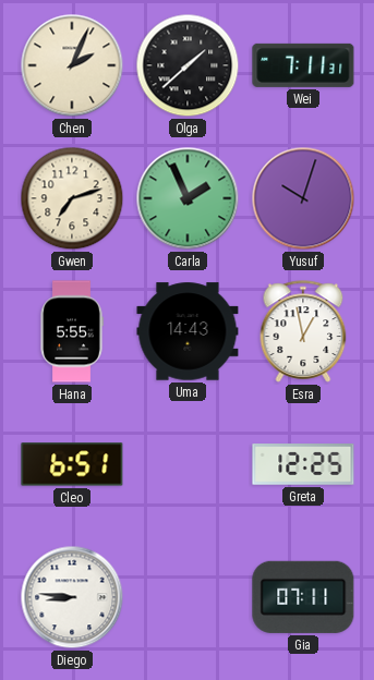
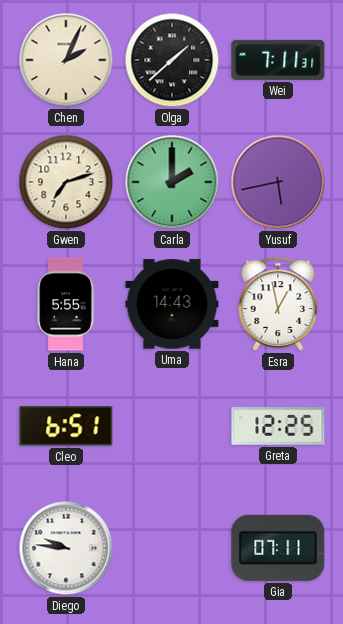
Carla: 1:56 -> 2:00 (172, 182)
Yusuf: 10:03 -> 5:43 (278, 182)
Diego: 8:46 -> 9:46 (66, 548)
